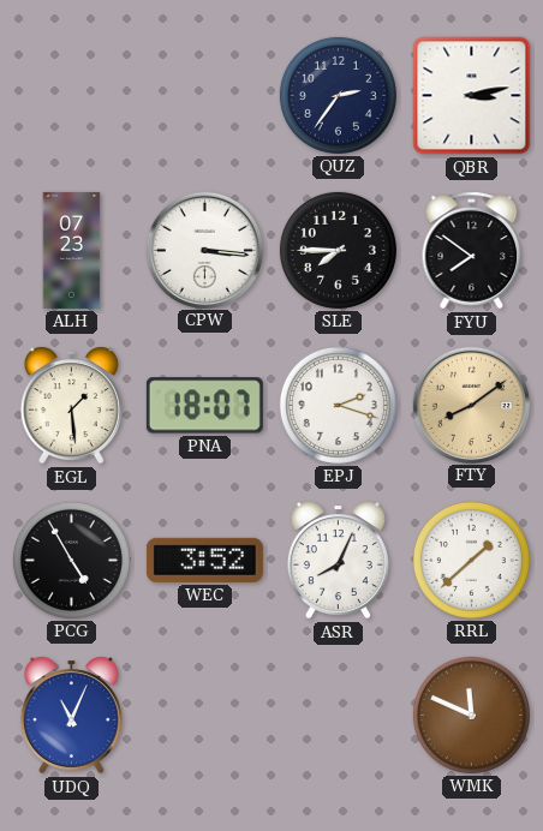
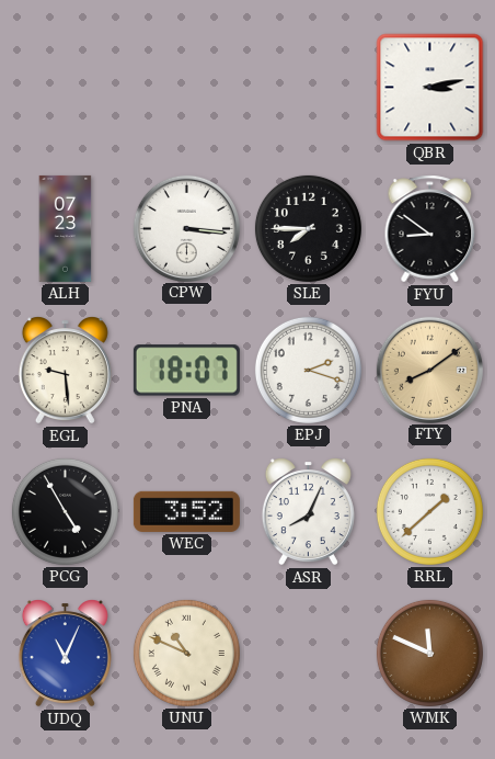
QUZ: 2:36 -> none (338, 95)
FYU: 7:51 -> 8:51 (430, 229)
EGL: 1:29 -> 9:29 (65, 371)
UNU: none -> 10:49 (186, 653)
